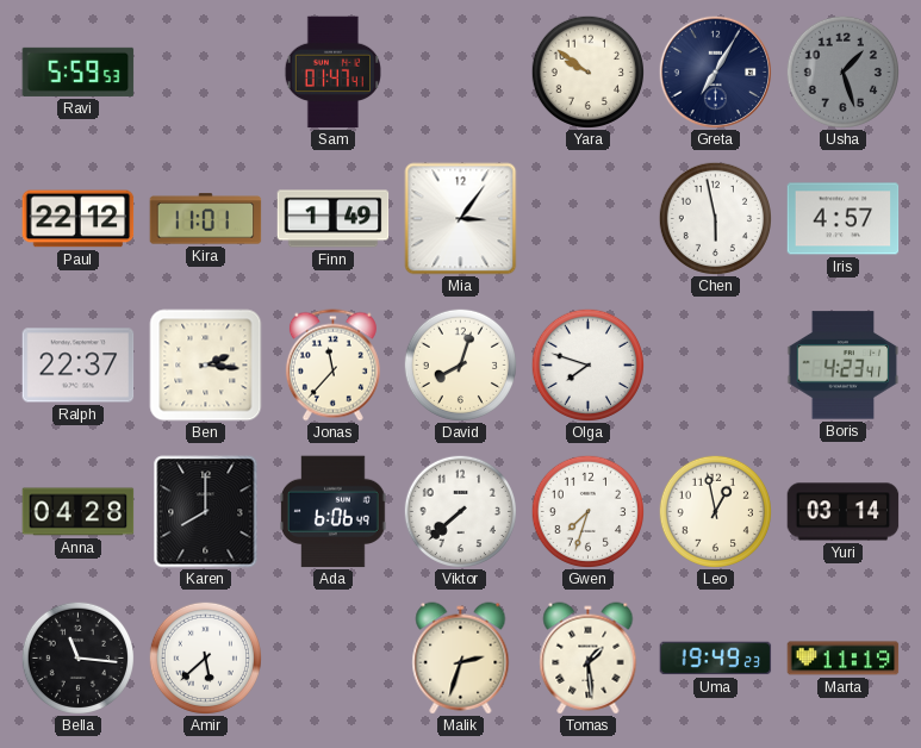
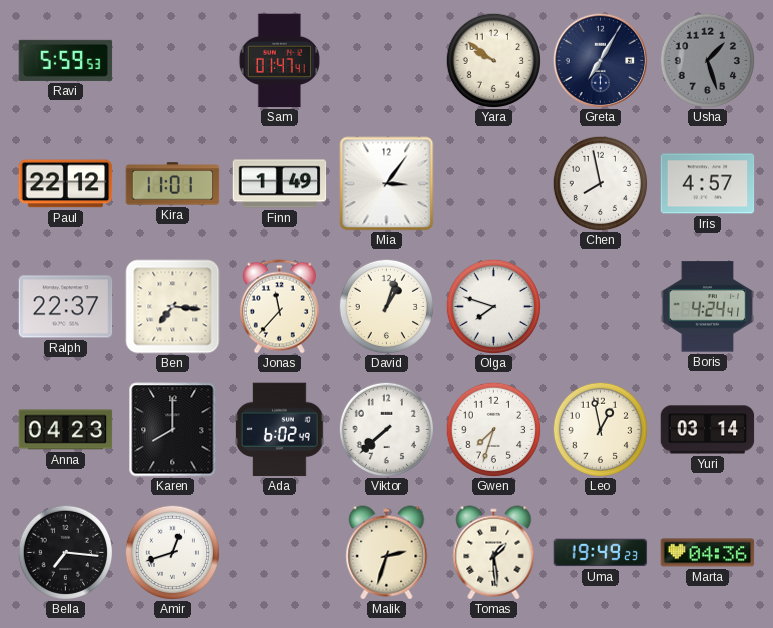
Chen: 5:58 -> 7:58 (600, 183)
Ben: 2:16 -> 7:16 (173, 307)
David: 8:03 -> 1:03 (386, 306)
Boris: 4:23 -> 4:24 (708, 307)
Anna: 04:28 -> 04:23 (66, 430)
Ada: 6:06 -> 6:02 (280, 430)
Bella: 11:16 -> 7:16 (65, 552)
Amir: 5:38 -> 12:42 (172, 552)
Marta: 11:19 -> 04:36 (708, 553)
